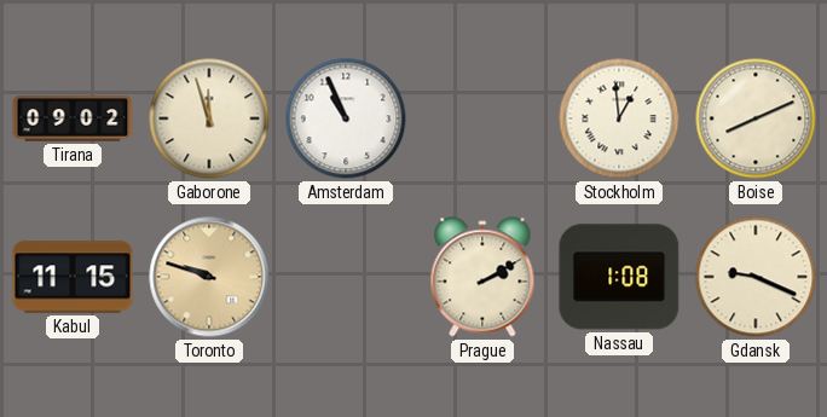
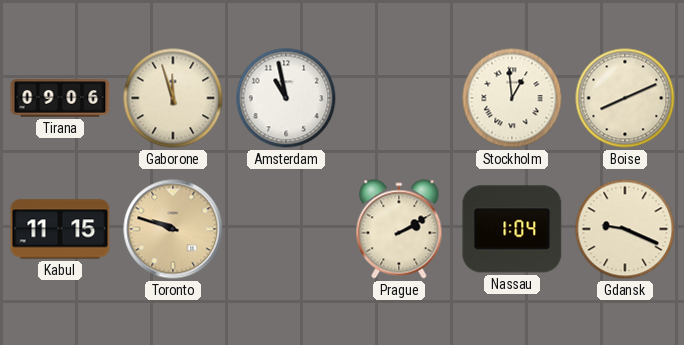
Tirana: 09:02 -> 09:06 (60, 98)
Amsterdam: 10:56 -> 10:58 (286, 98)
Nassau: 1:08 -> 1:04 (512, 229)
